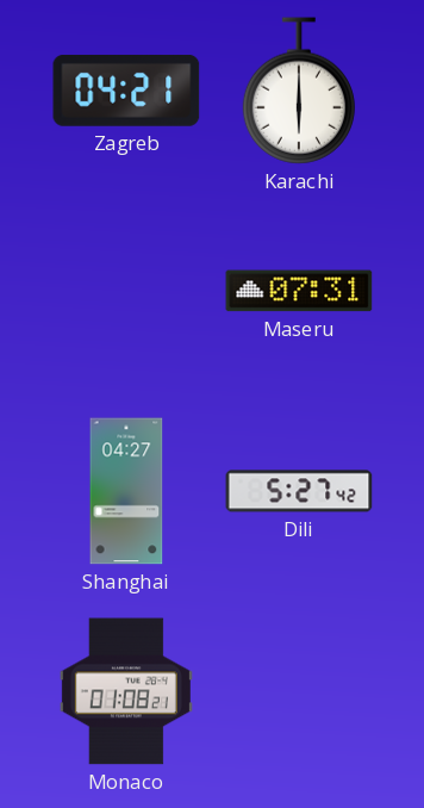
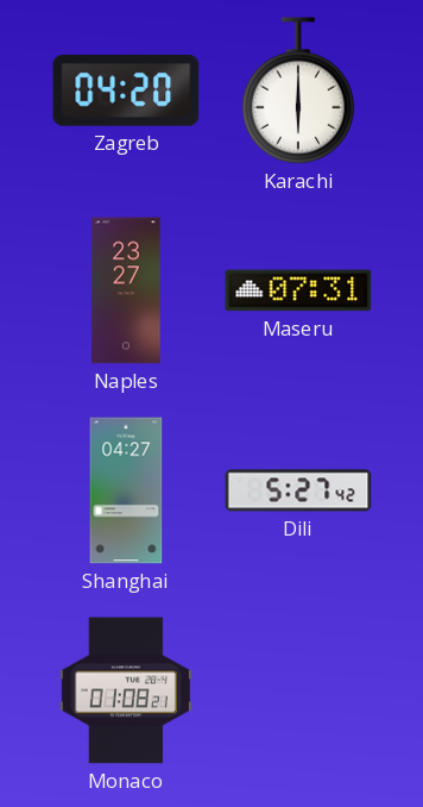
Zagreb: 04:21 -> 04:20 (126, 90)
Naples: none -> 23:27 (126, 290)
